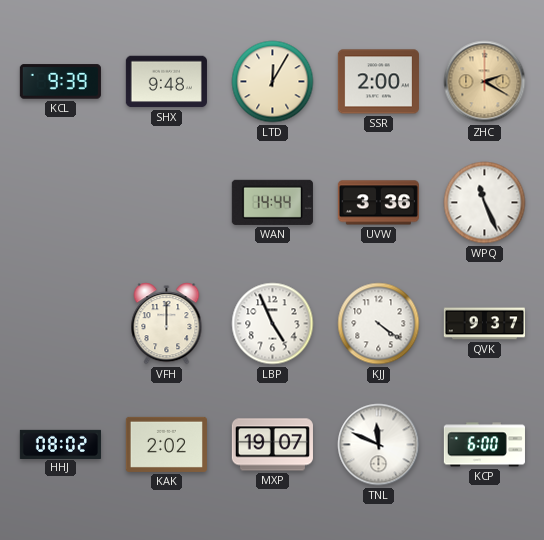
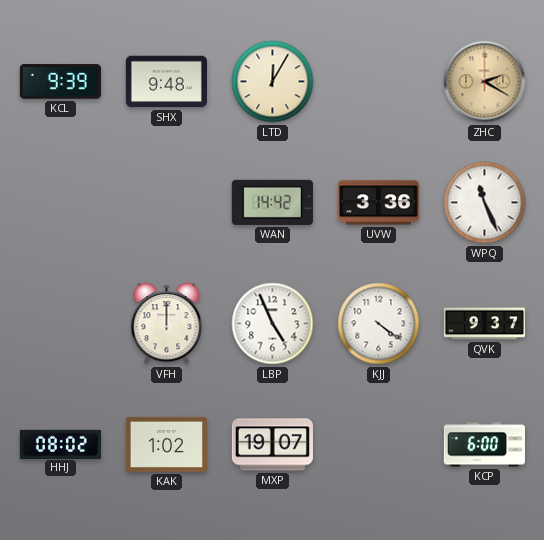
SSR: 2:00 -> none (378, 82)
WAN: 14:44 -> 14:42 (272, 202)
KAK: 2:02 -> 1:02 (166, 444)
TNL: 11:49 -> none (379, 445)
